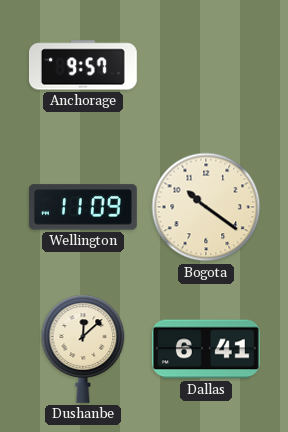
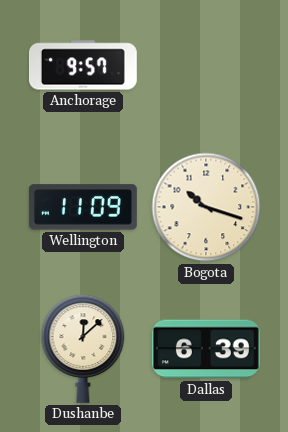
Bogota: 10:21 -> 10:18 (206, 207)
Dallas: 6:41 -> 6:39 (206, 349)
